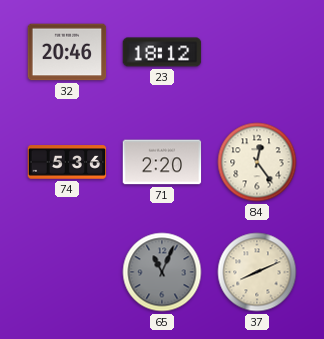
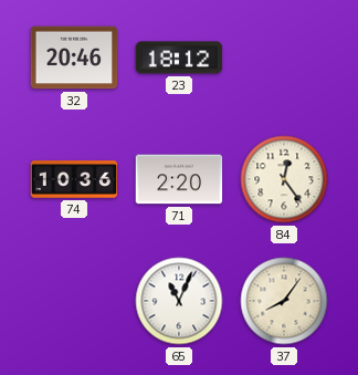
74: 5:36 -> 10:36 (74, 179)
65 dial: grey -> white (179, 301)
37: 8:11 -> 8:06 (284, 301)
